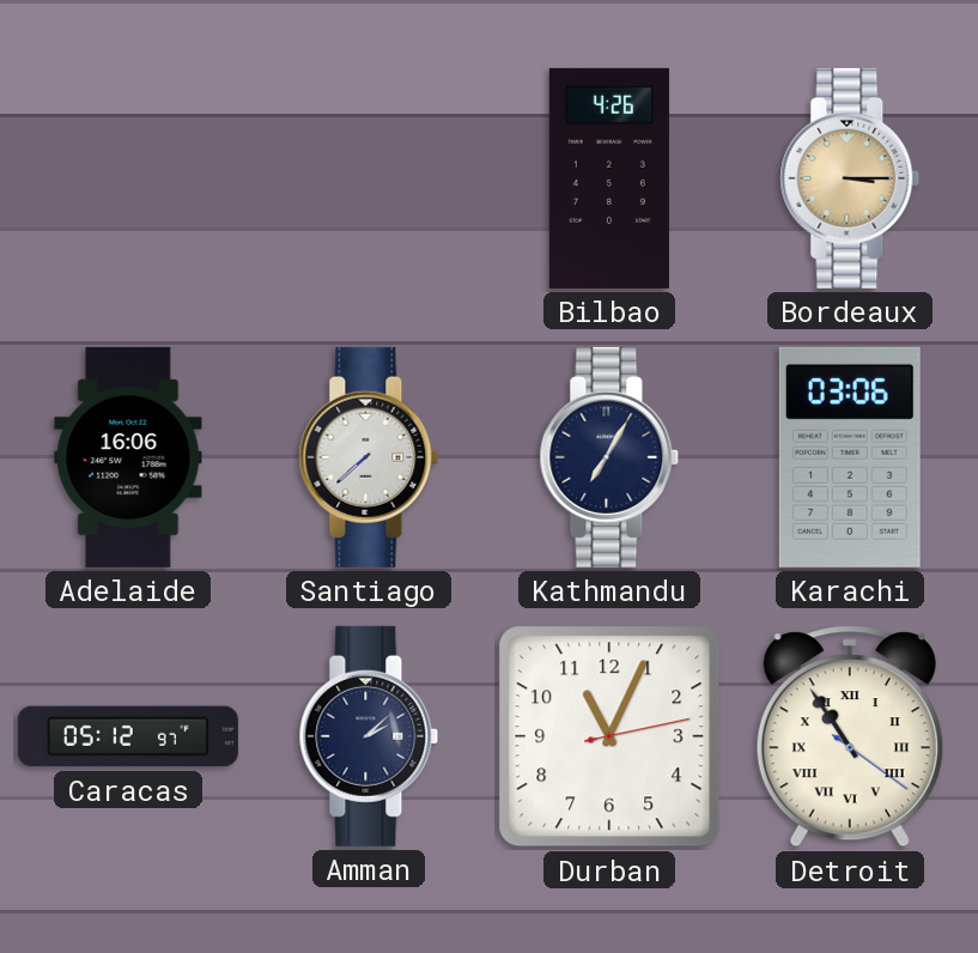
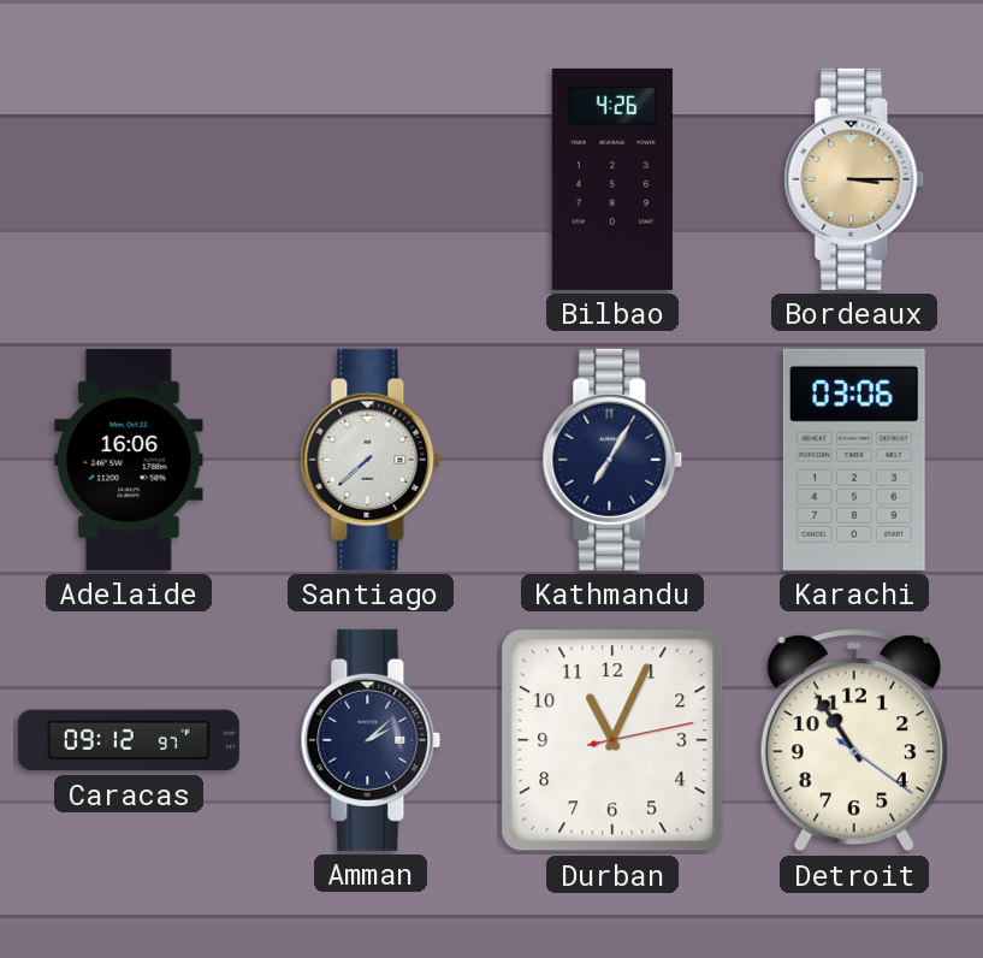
Caracas: 05:12 -> 09:12 (129, 740)
Detroit numerals: Roman -> Arabic (854, 740)
